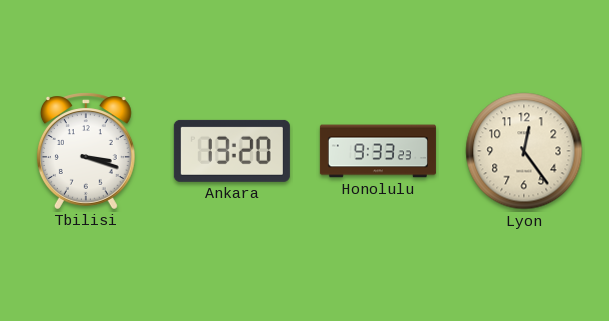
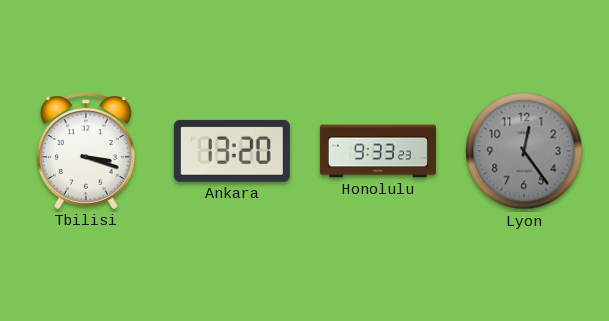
Lyon dial: cream -> grey (524, 151)
